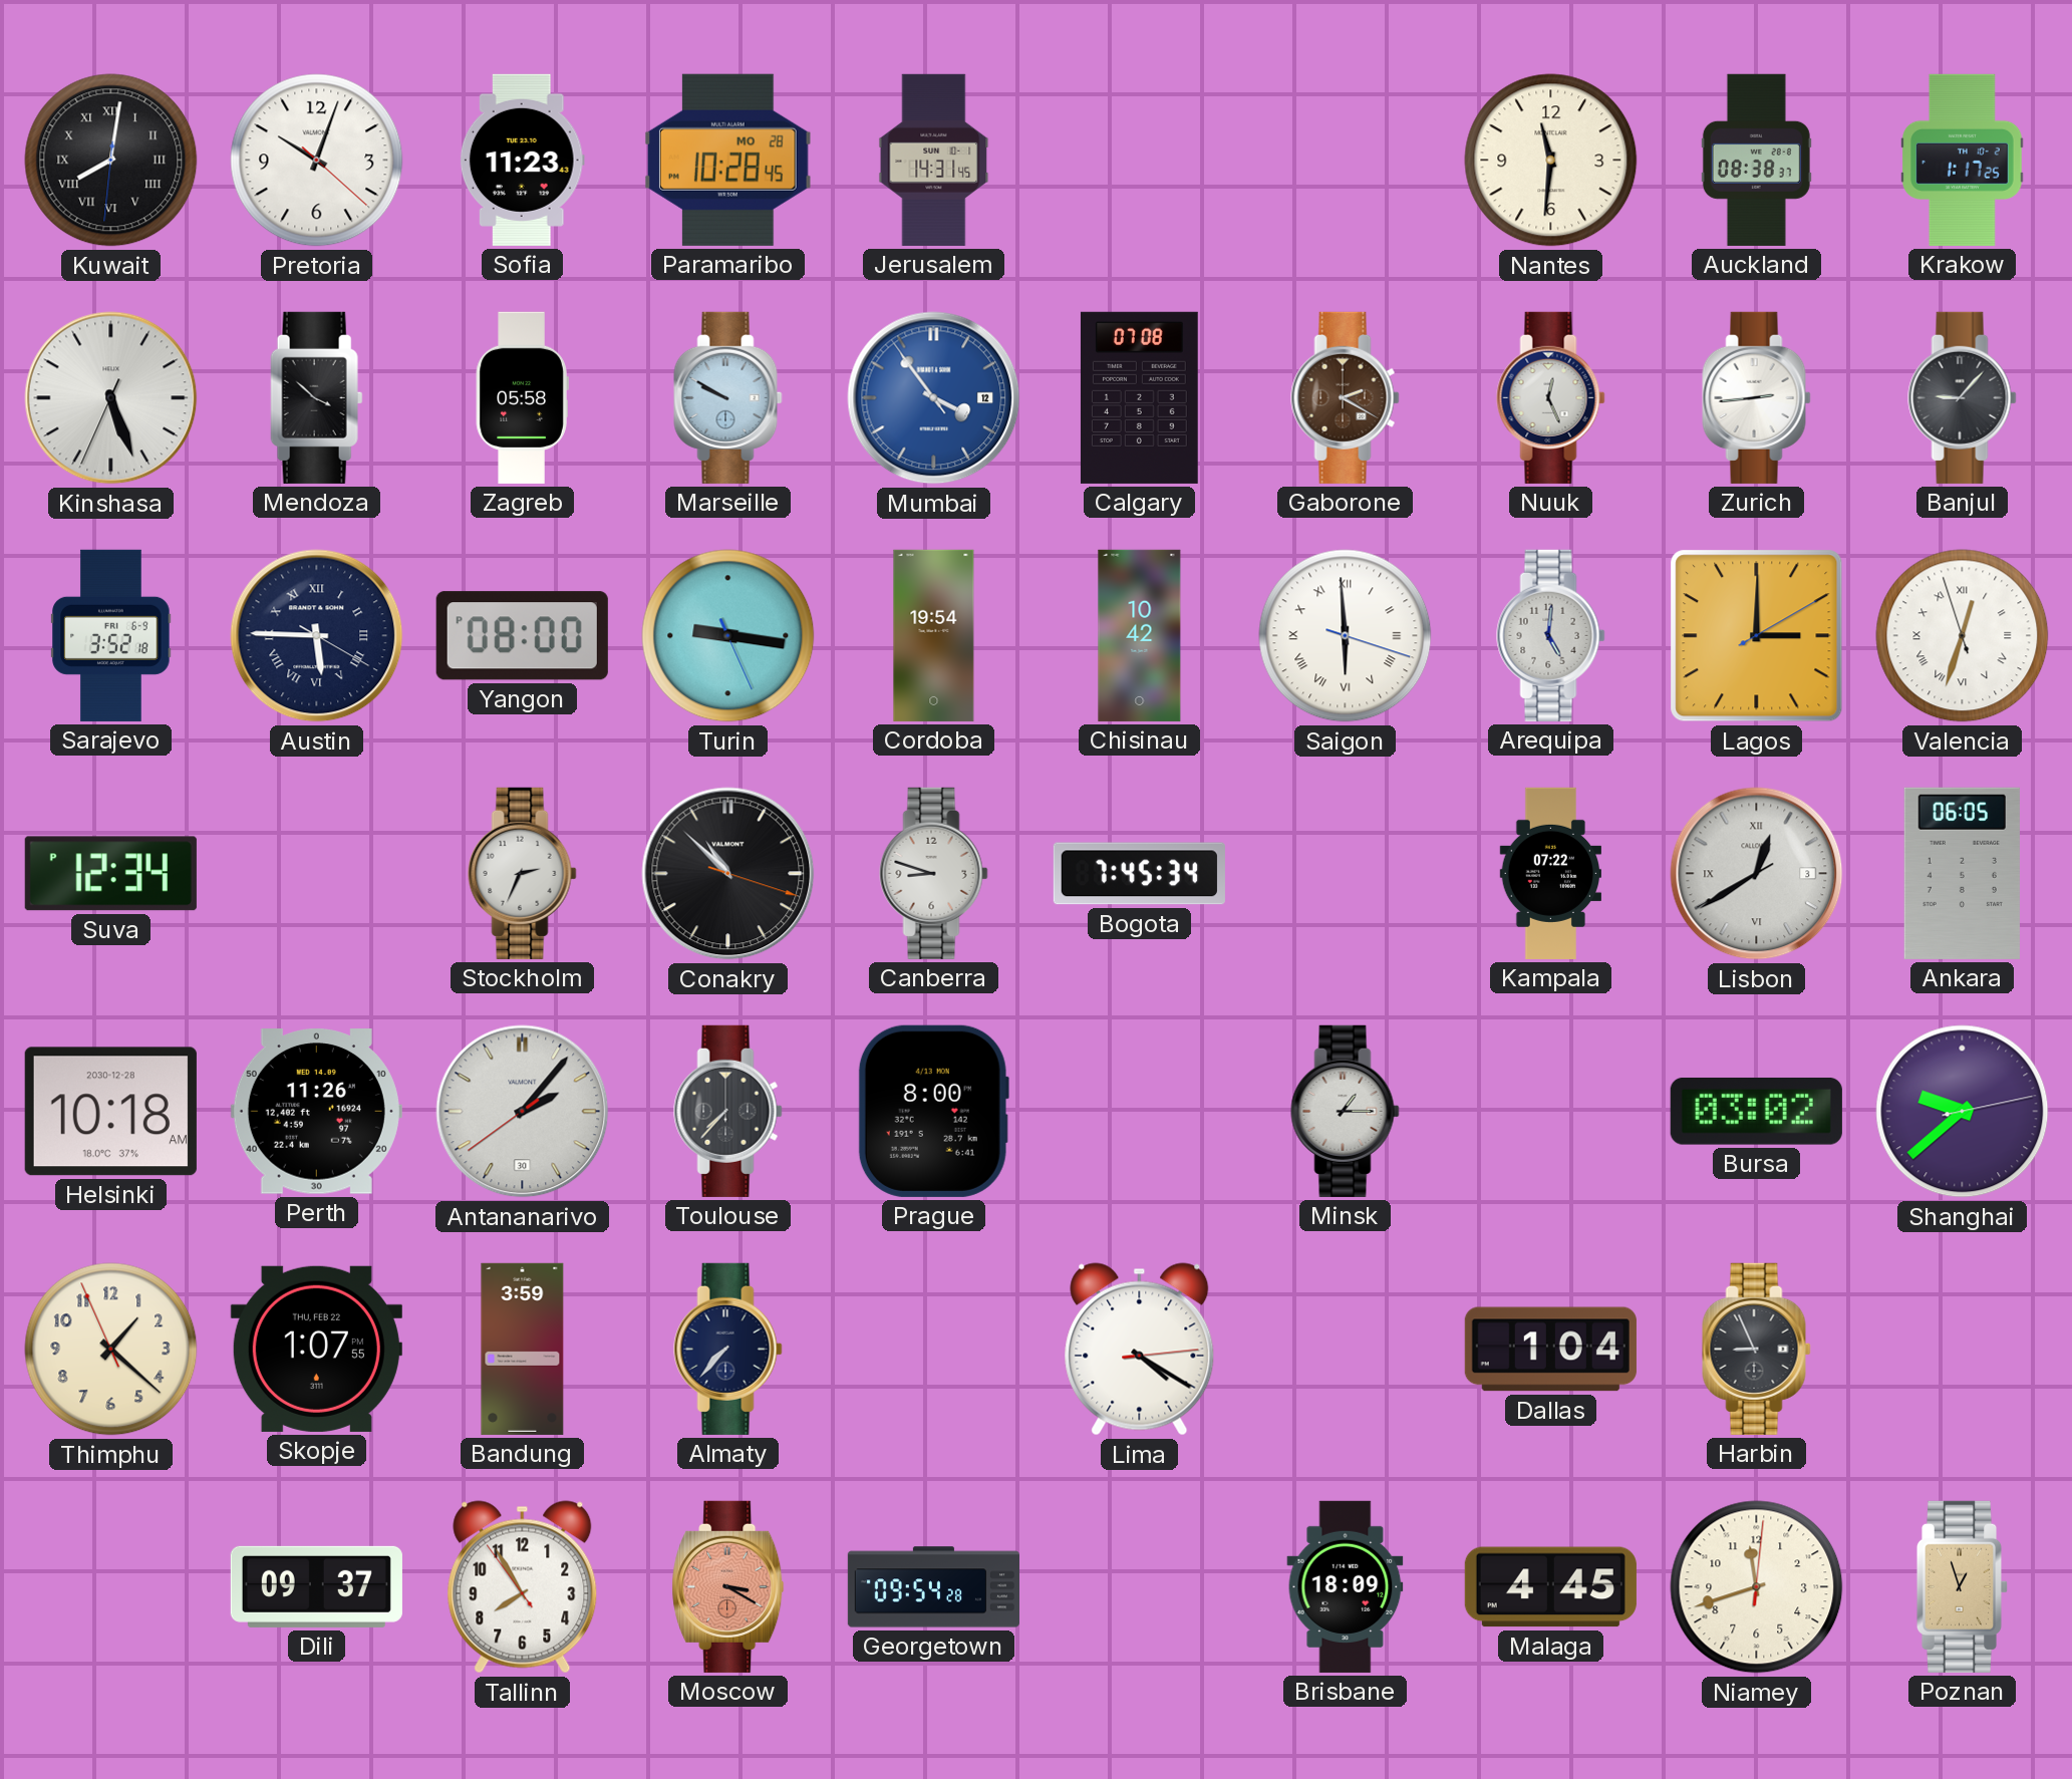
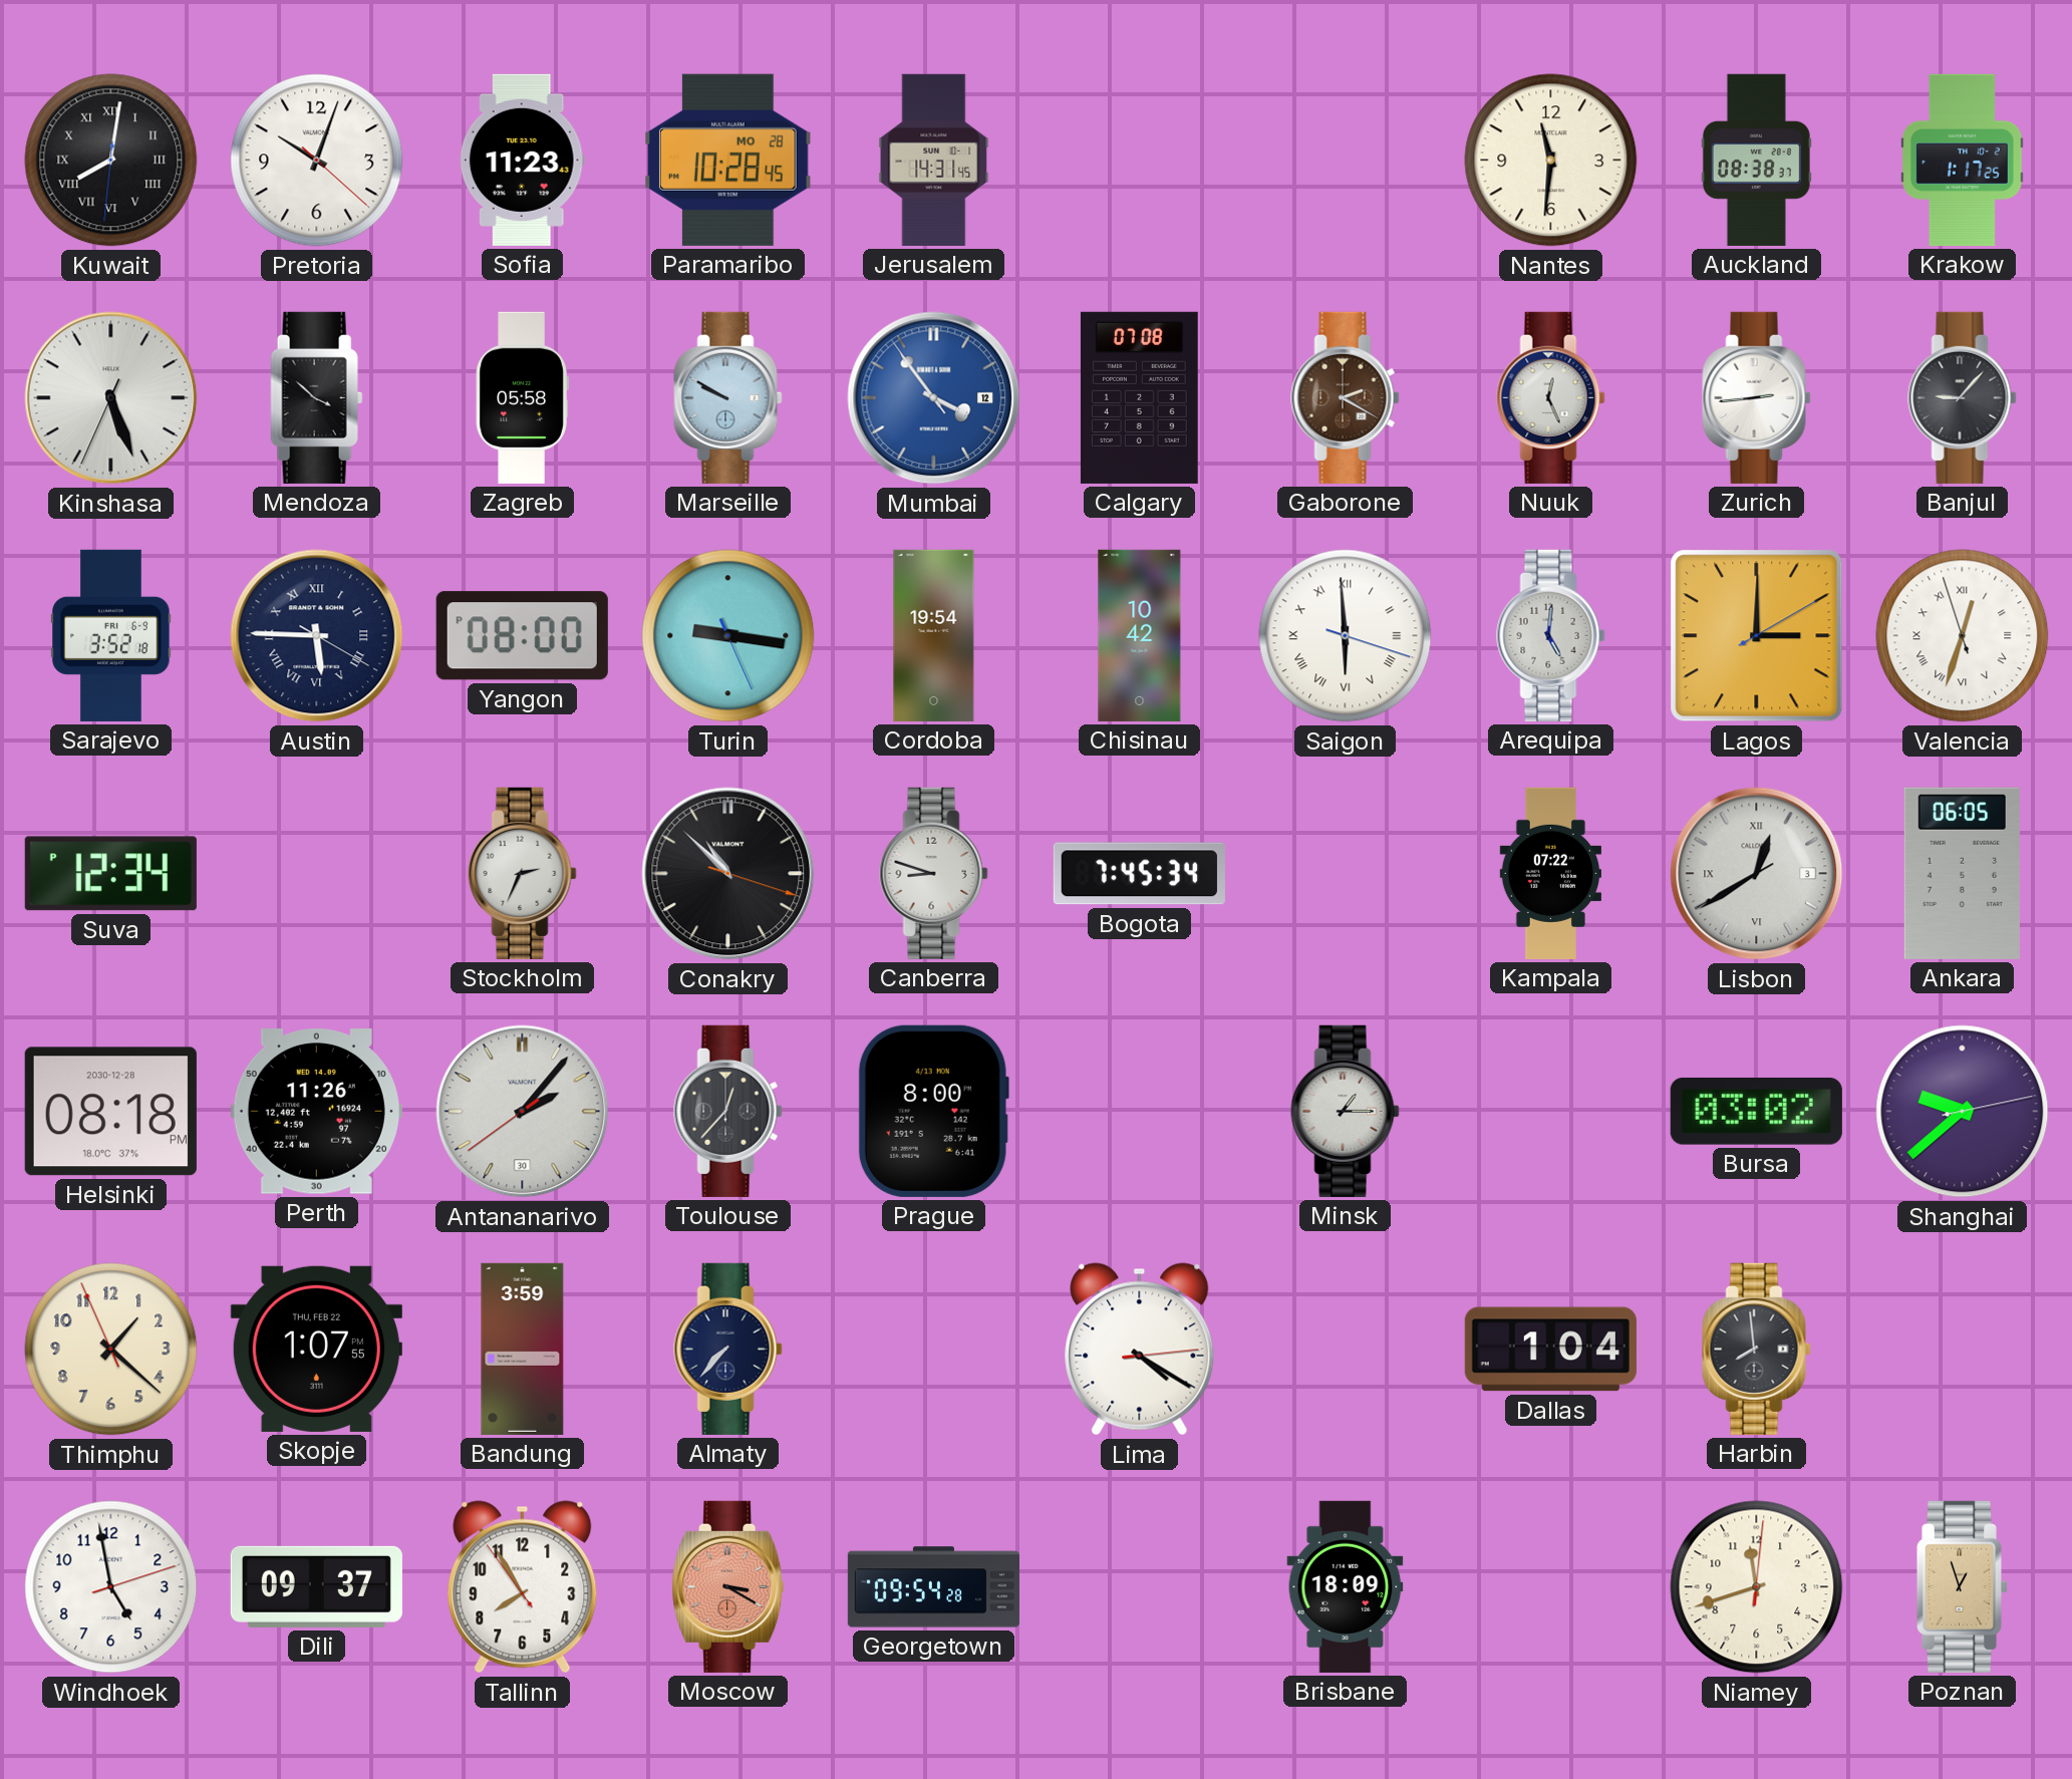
Helsinki: 10:18 -> 08:18 (110, 1112)
Toulouse: 7:37 -> 12:37 (728, 1111)
Harbin: 8:56 -> 7:59 (1757, 1349)
Windhoek: none -> 4:58 (111, 1587)
Malaga: 4:45 -> none (1550, 1587)
